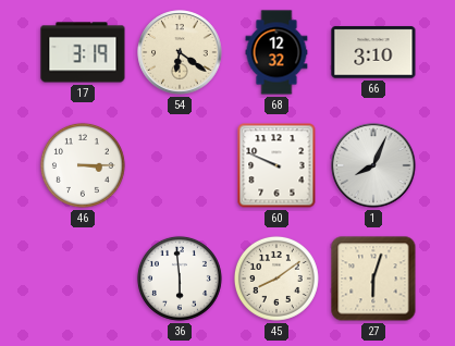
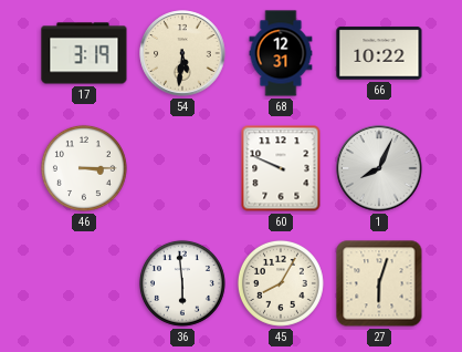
54: 6:21 -> 5:31 (182, 53)
68: 12:32 -> 12:31 (281, 53)
66: 3:10 -> 10:22 (379, 53)
45: 8:09 -> 8:05 (281, 283)
